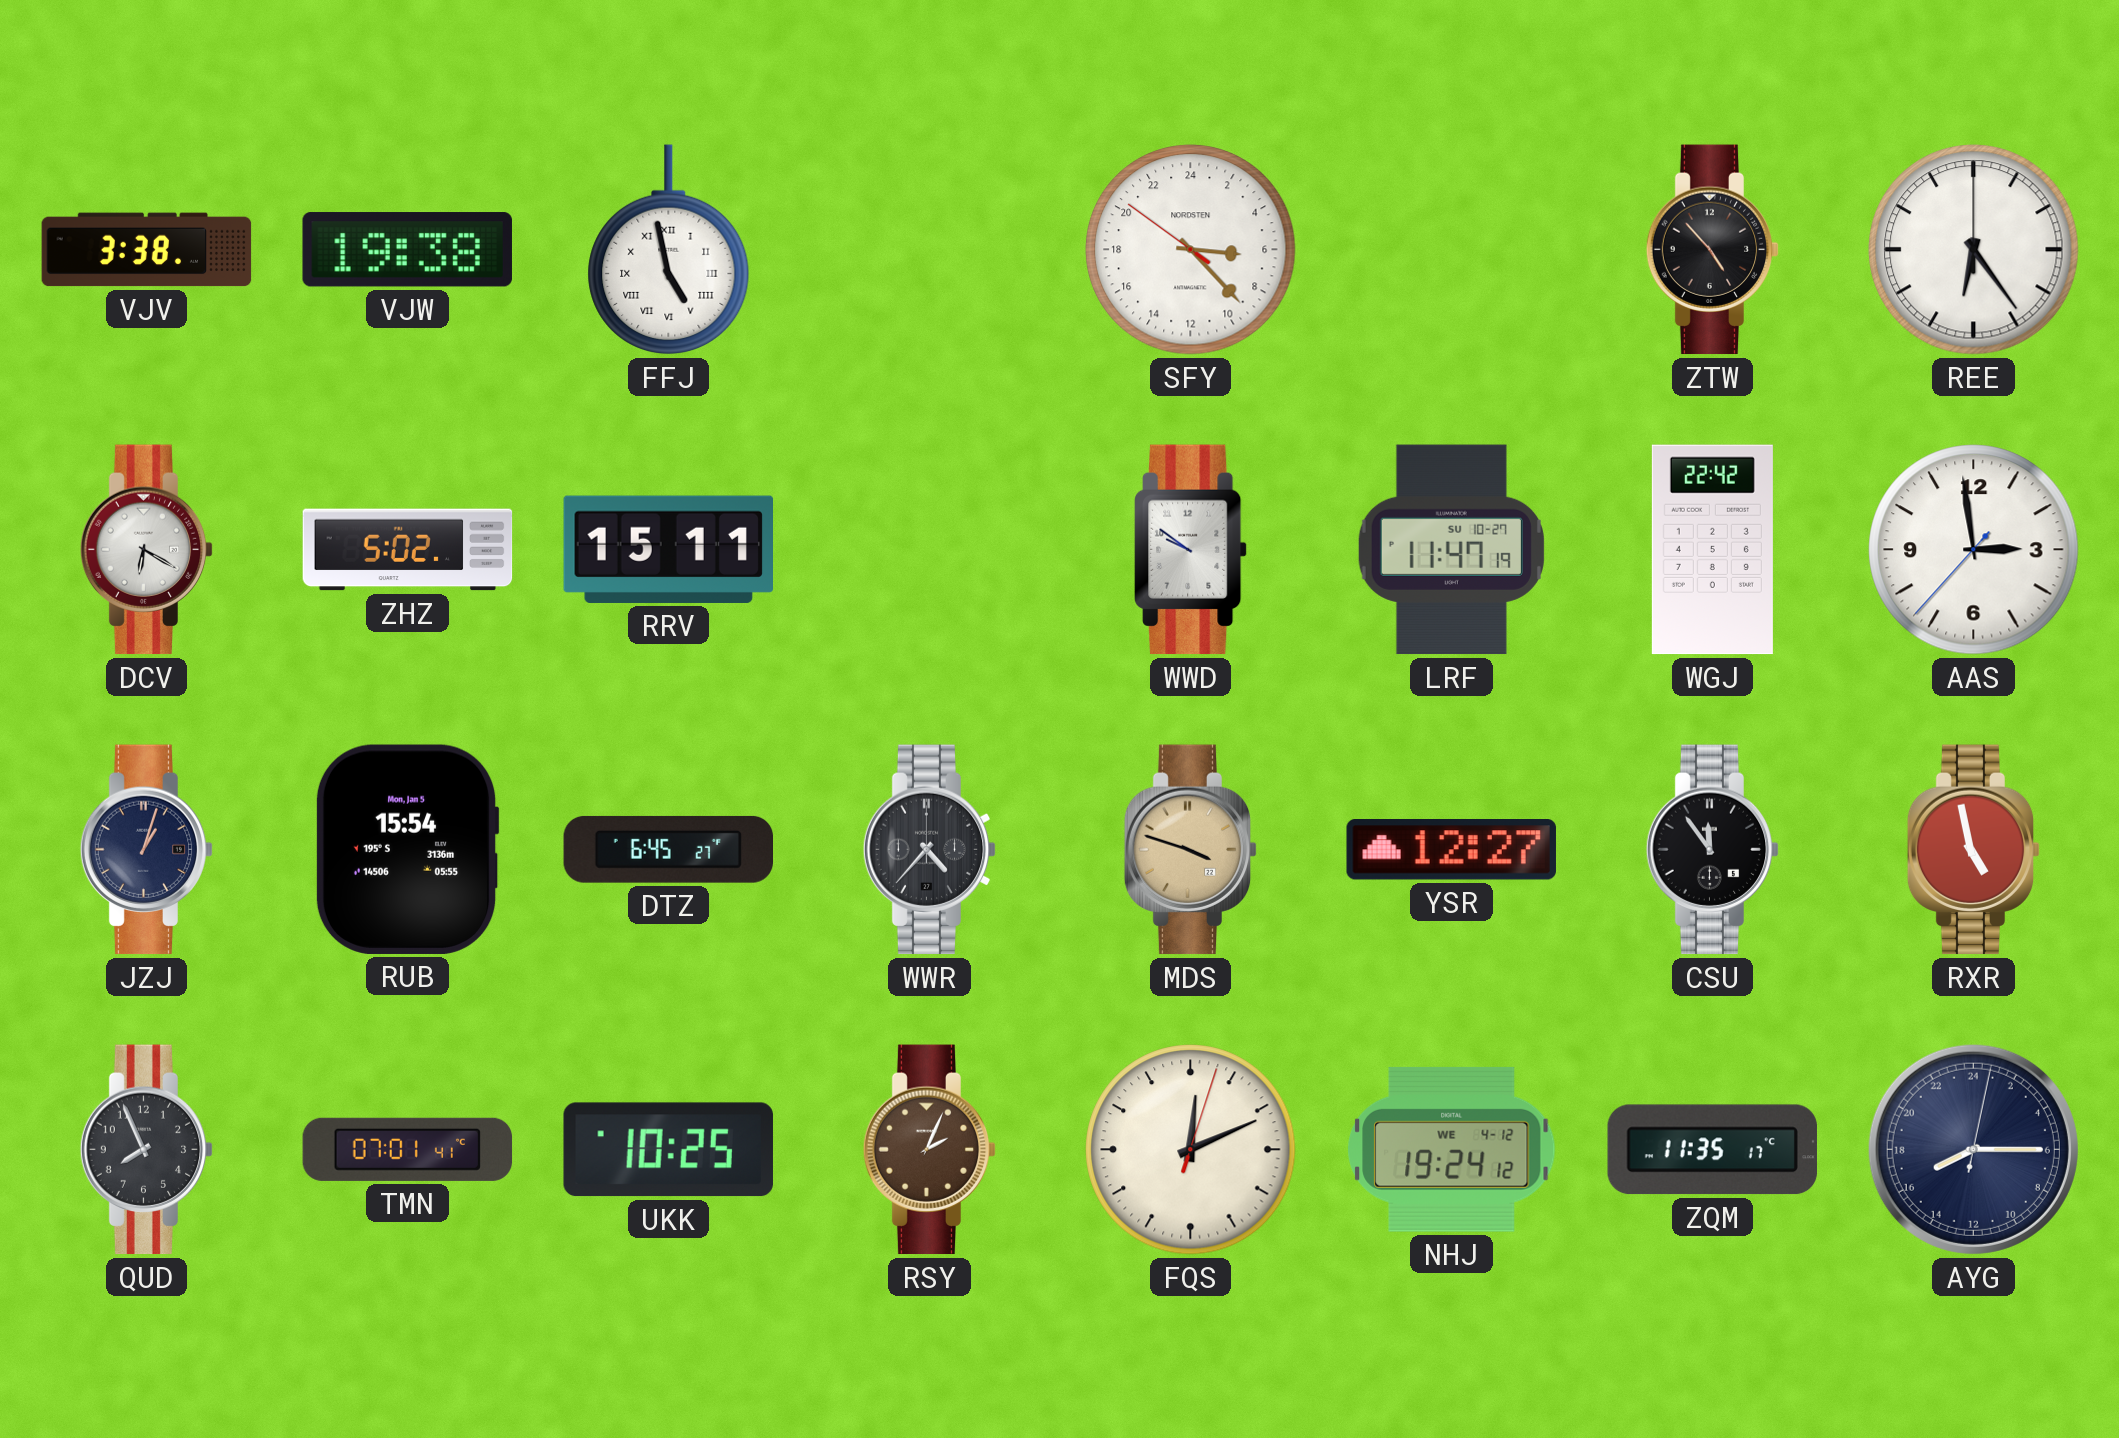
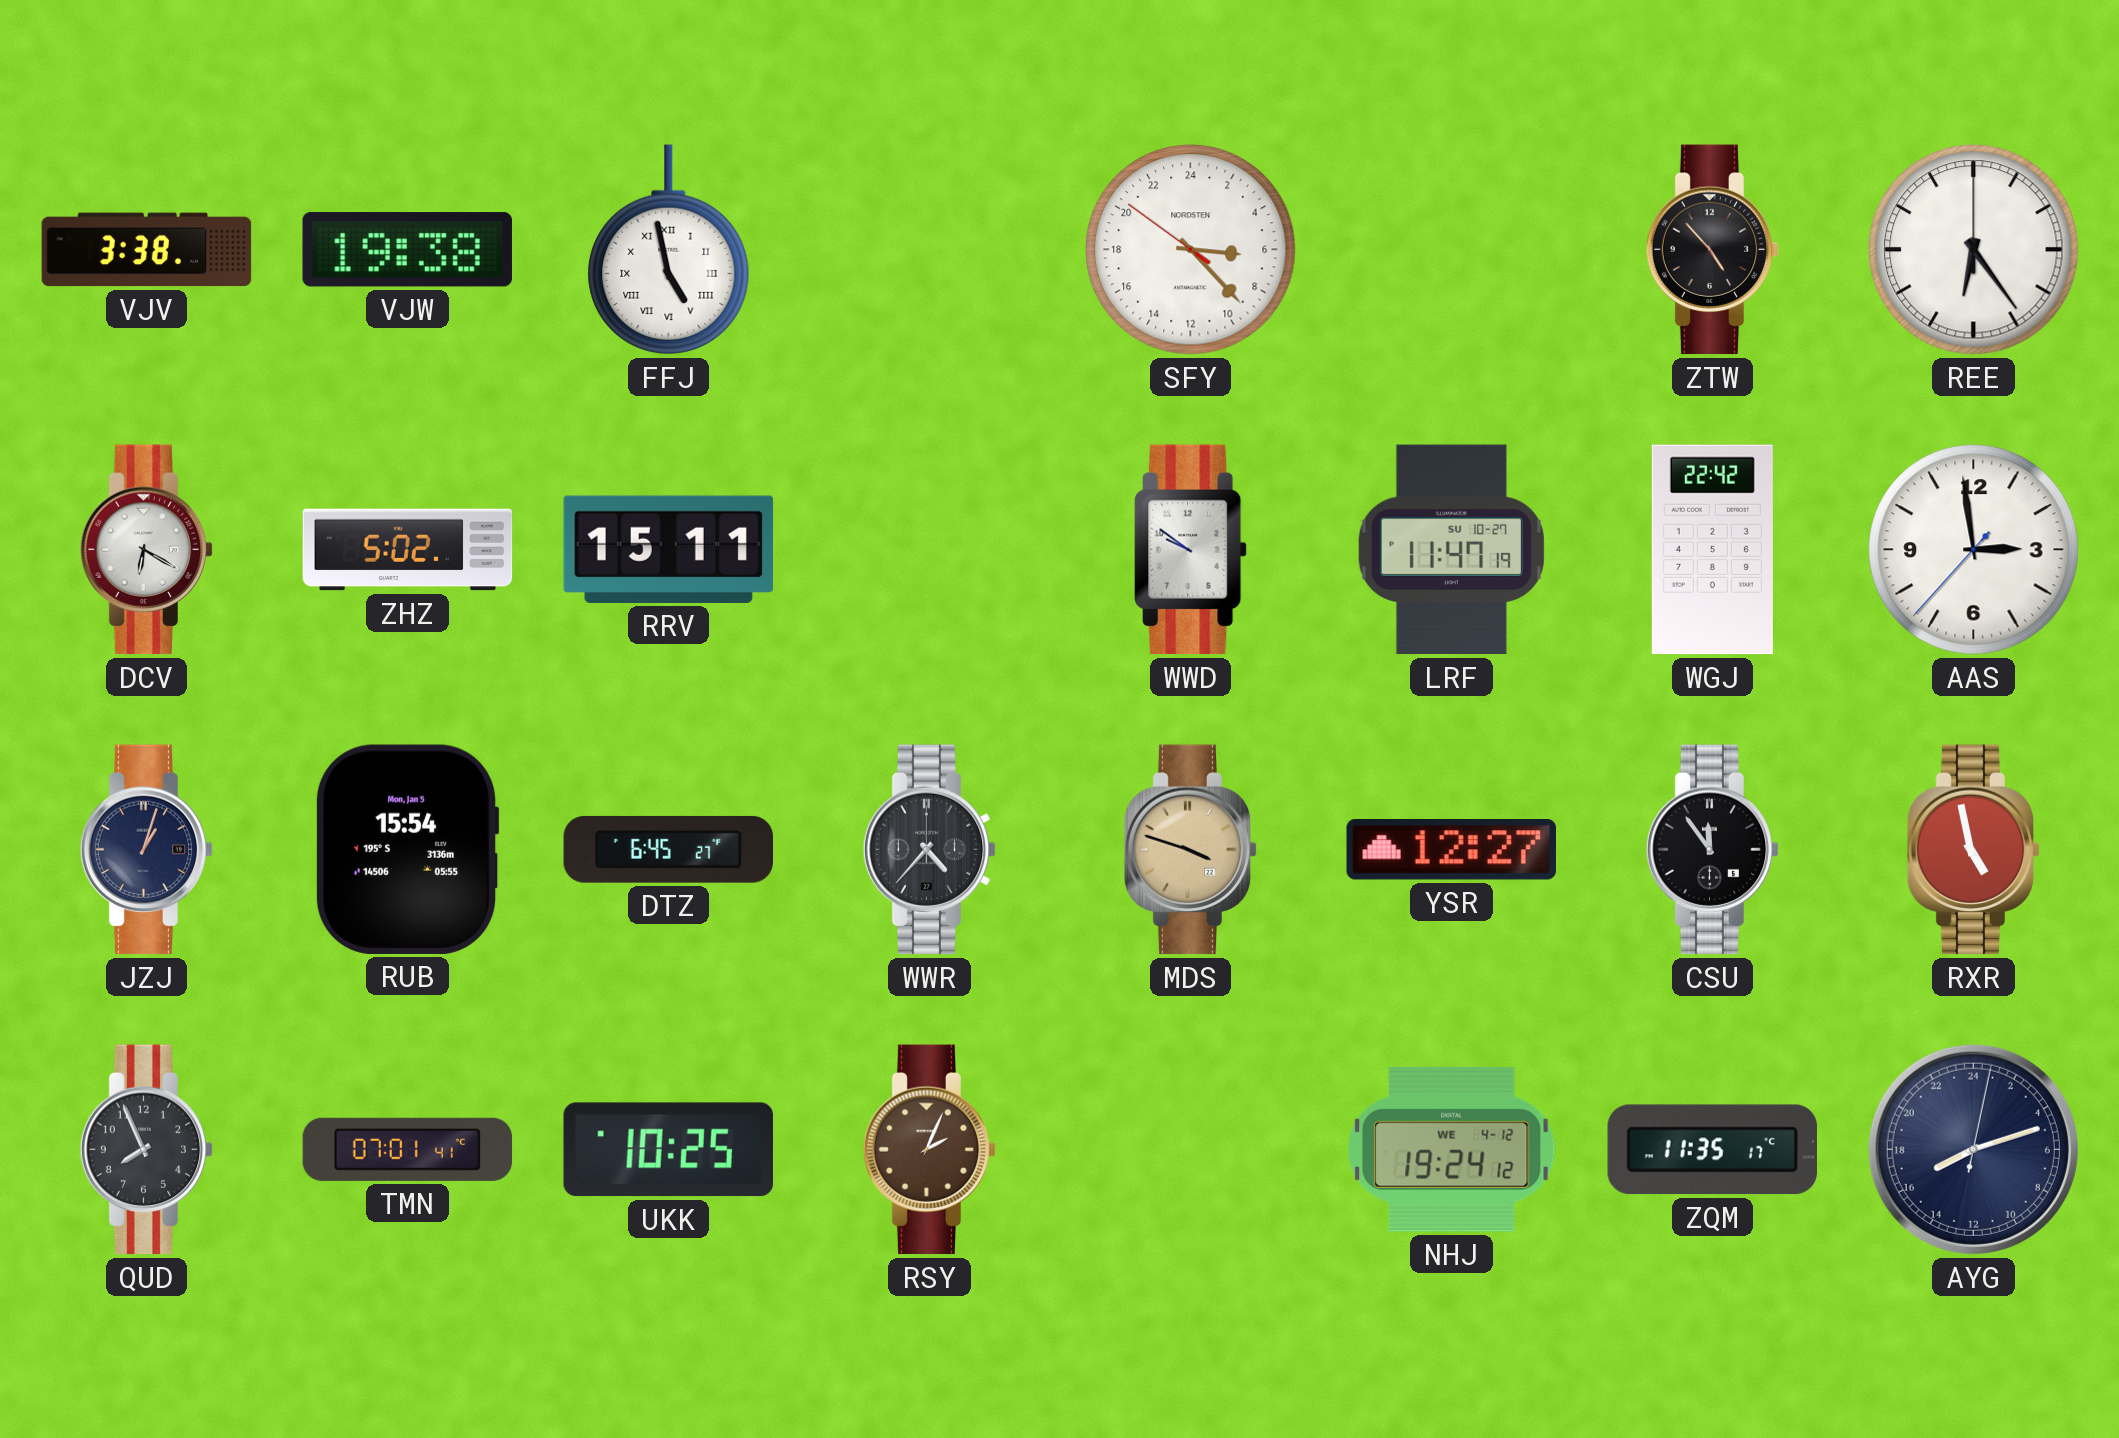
FQS: 12:11 -> none (1191, 1150)
AYG: 16:15 -> 16:12 (1973, 1149)
